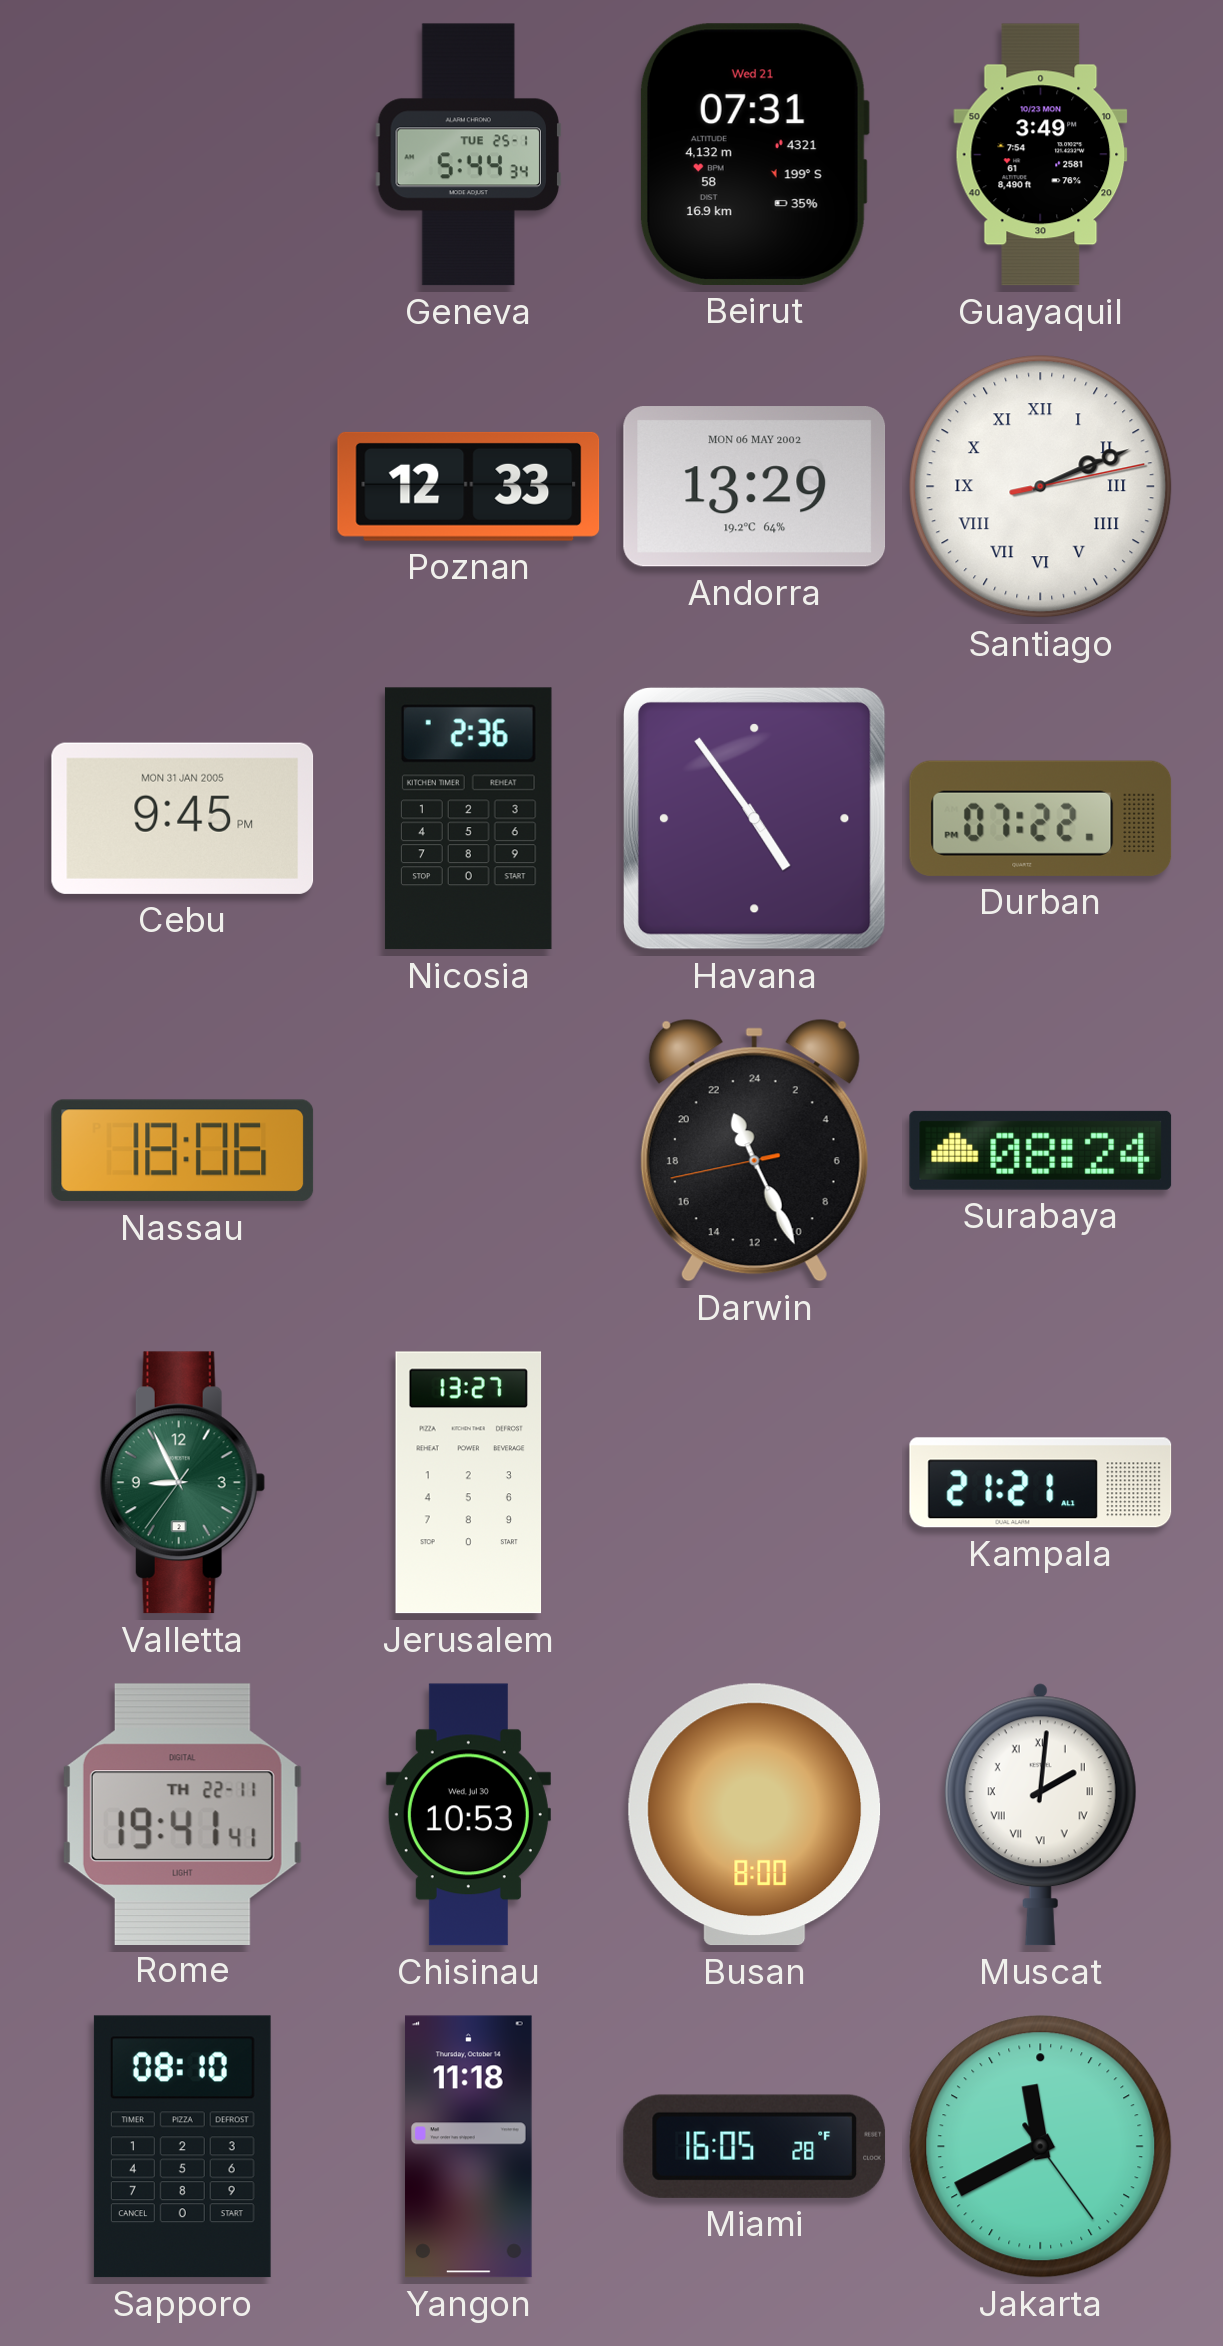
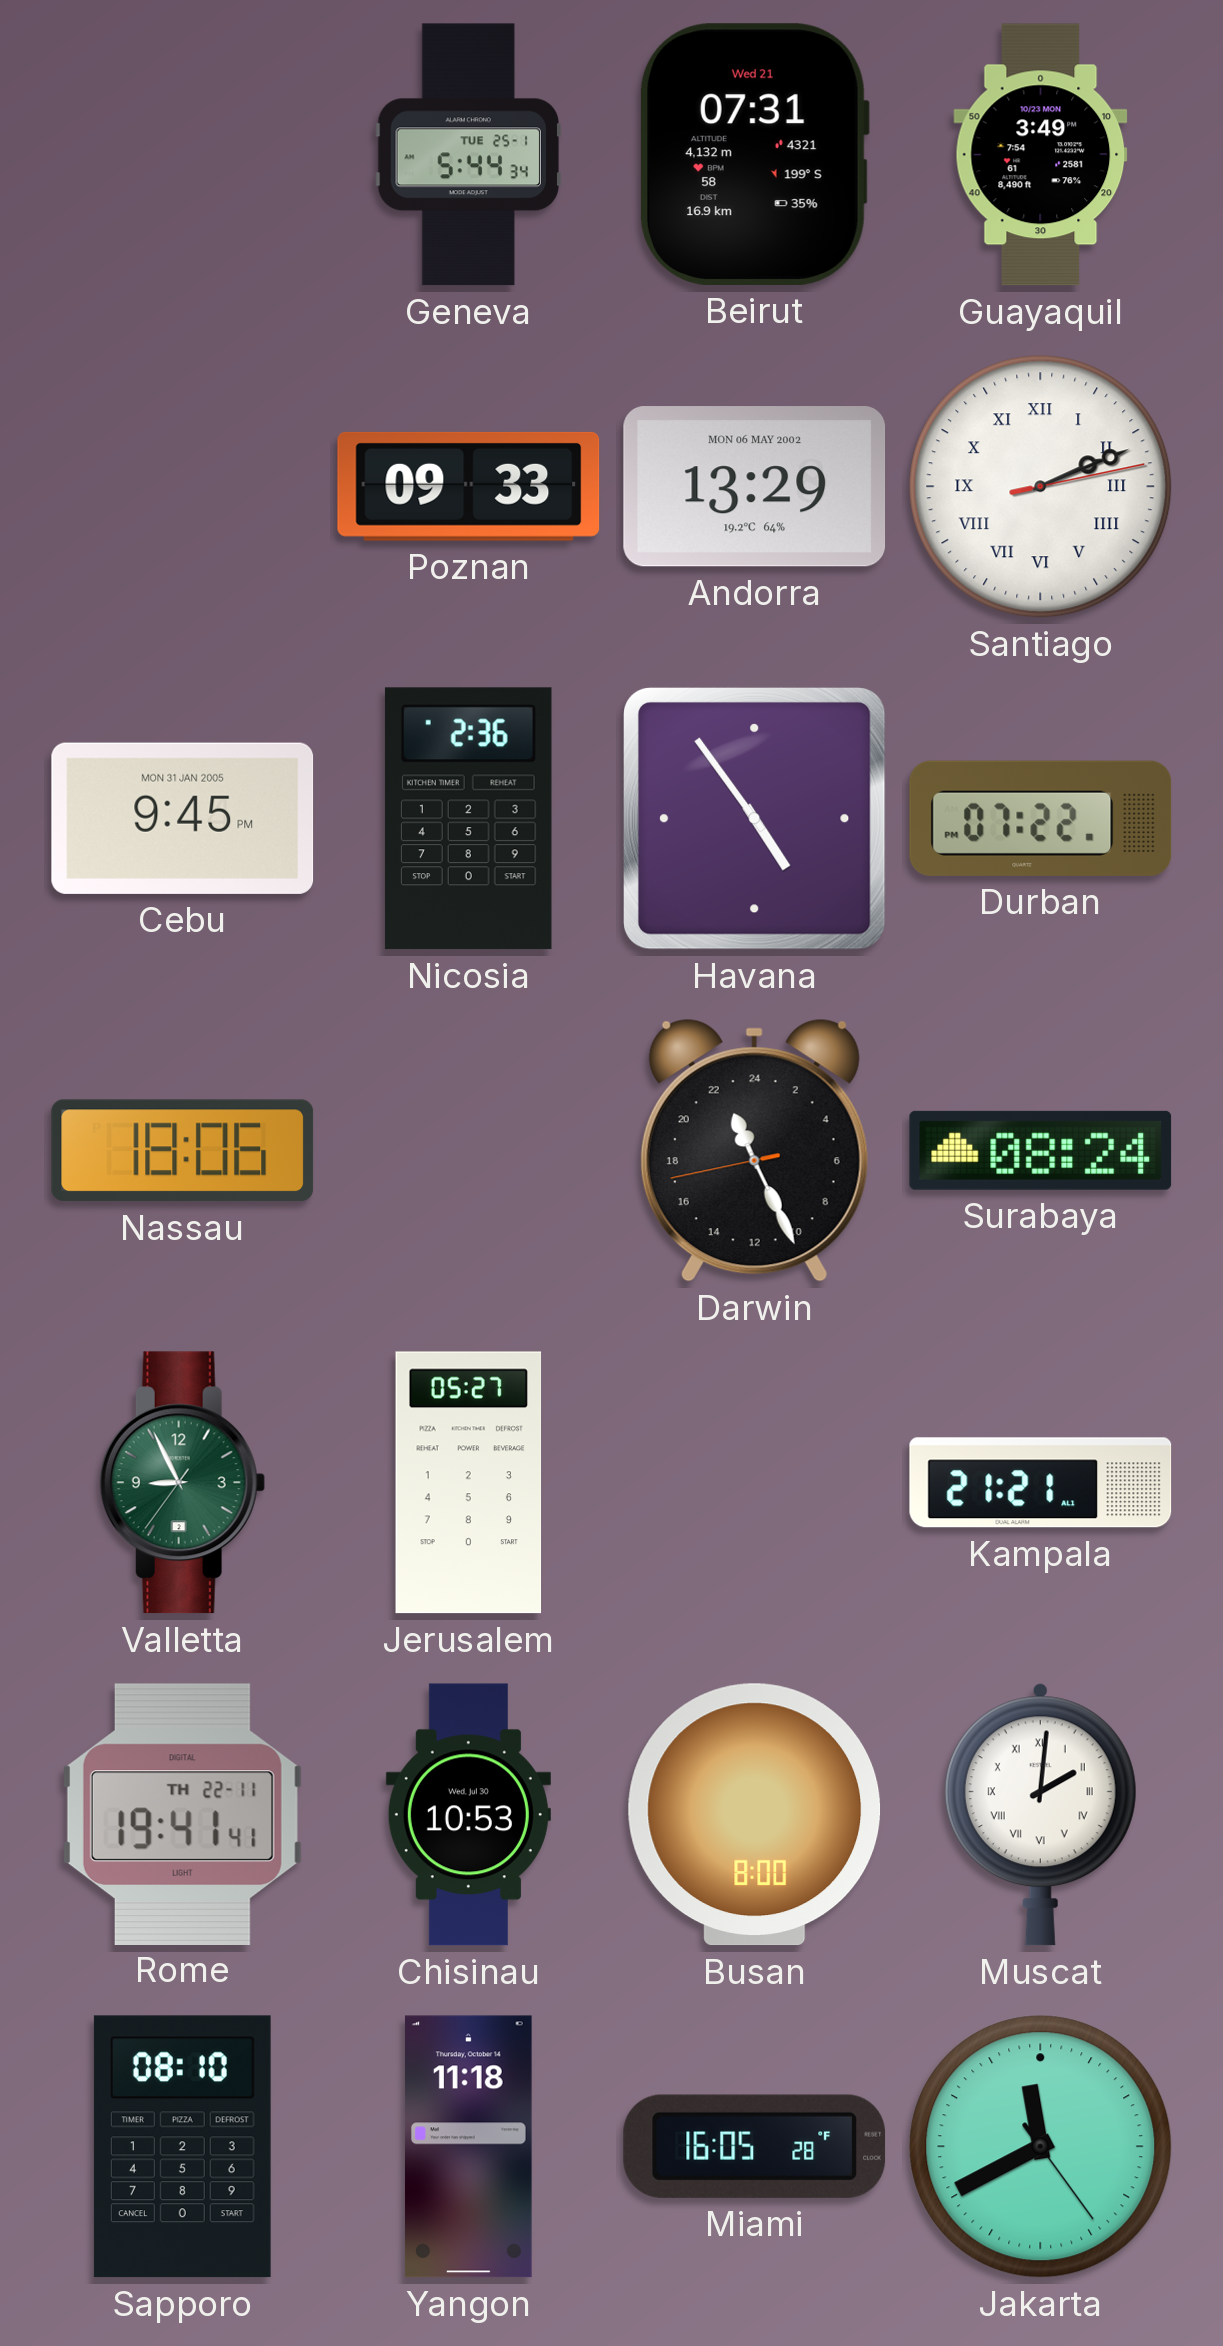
Poznan: 12:33 -> 09:33 (469, 486)
Jerusalem: 13:27 -> 05:27 (469, 1483)
